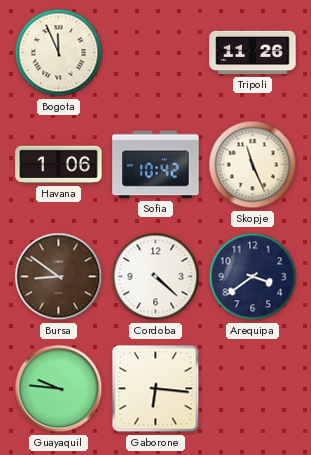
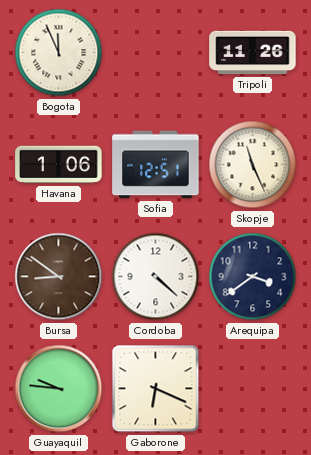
Sofia: 10:42 -> 12:51 (156, 165)
Gaborone: 6:16 -> 6:19 (156, 389)
